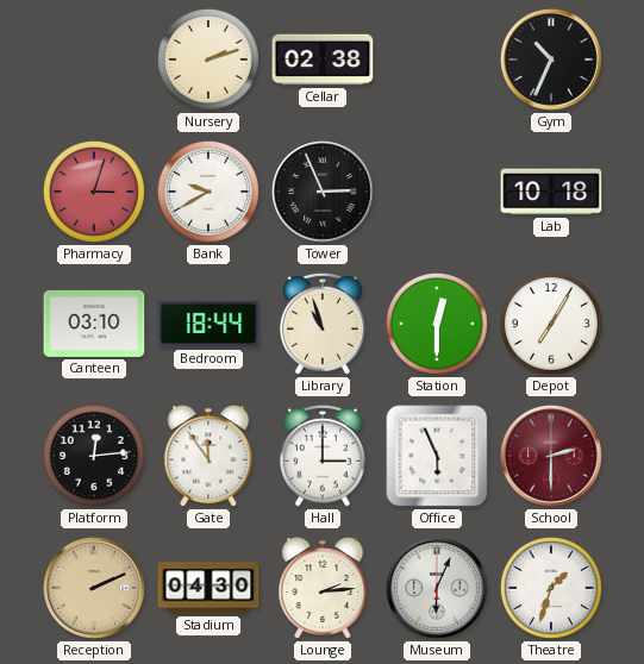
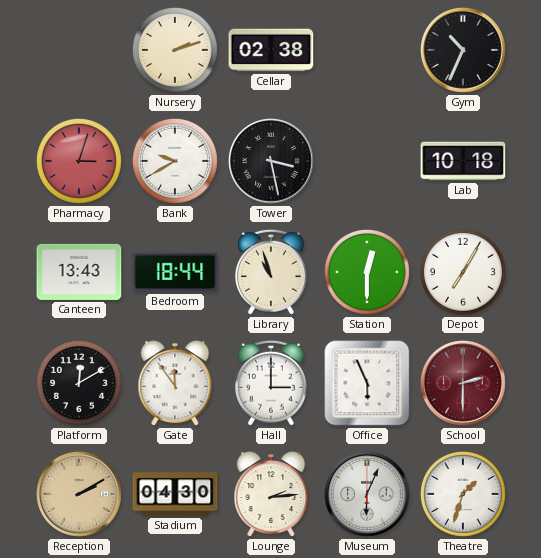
Tower: 2:56 -> 3:28 (272, 162)
Canteen: 03:10 -> 13:43 (79, 272)
Platform: 12:14 -> 12:10 (79, 383)
Reception: 2:11 -> 2:10 (80, 495)
